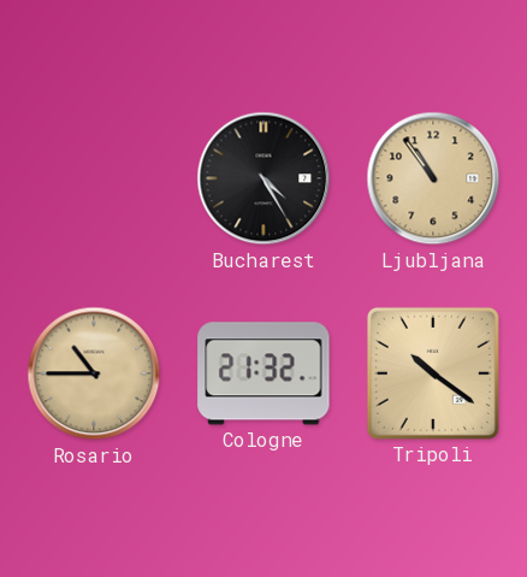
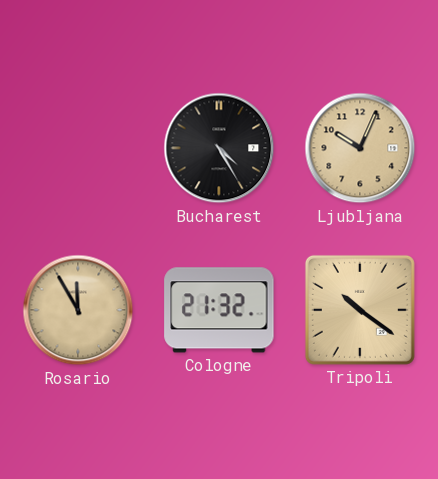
Ljubljana: 10:54 -> 10:04 (360, 148)
Rosario: 10:45 -> 11:55 (78, 310)
